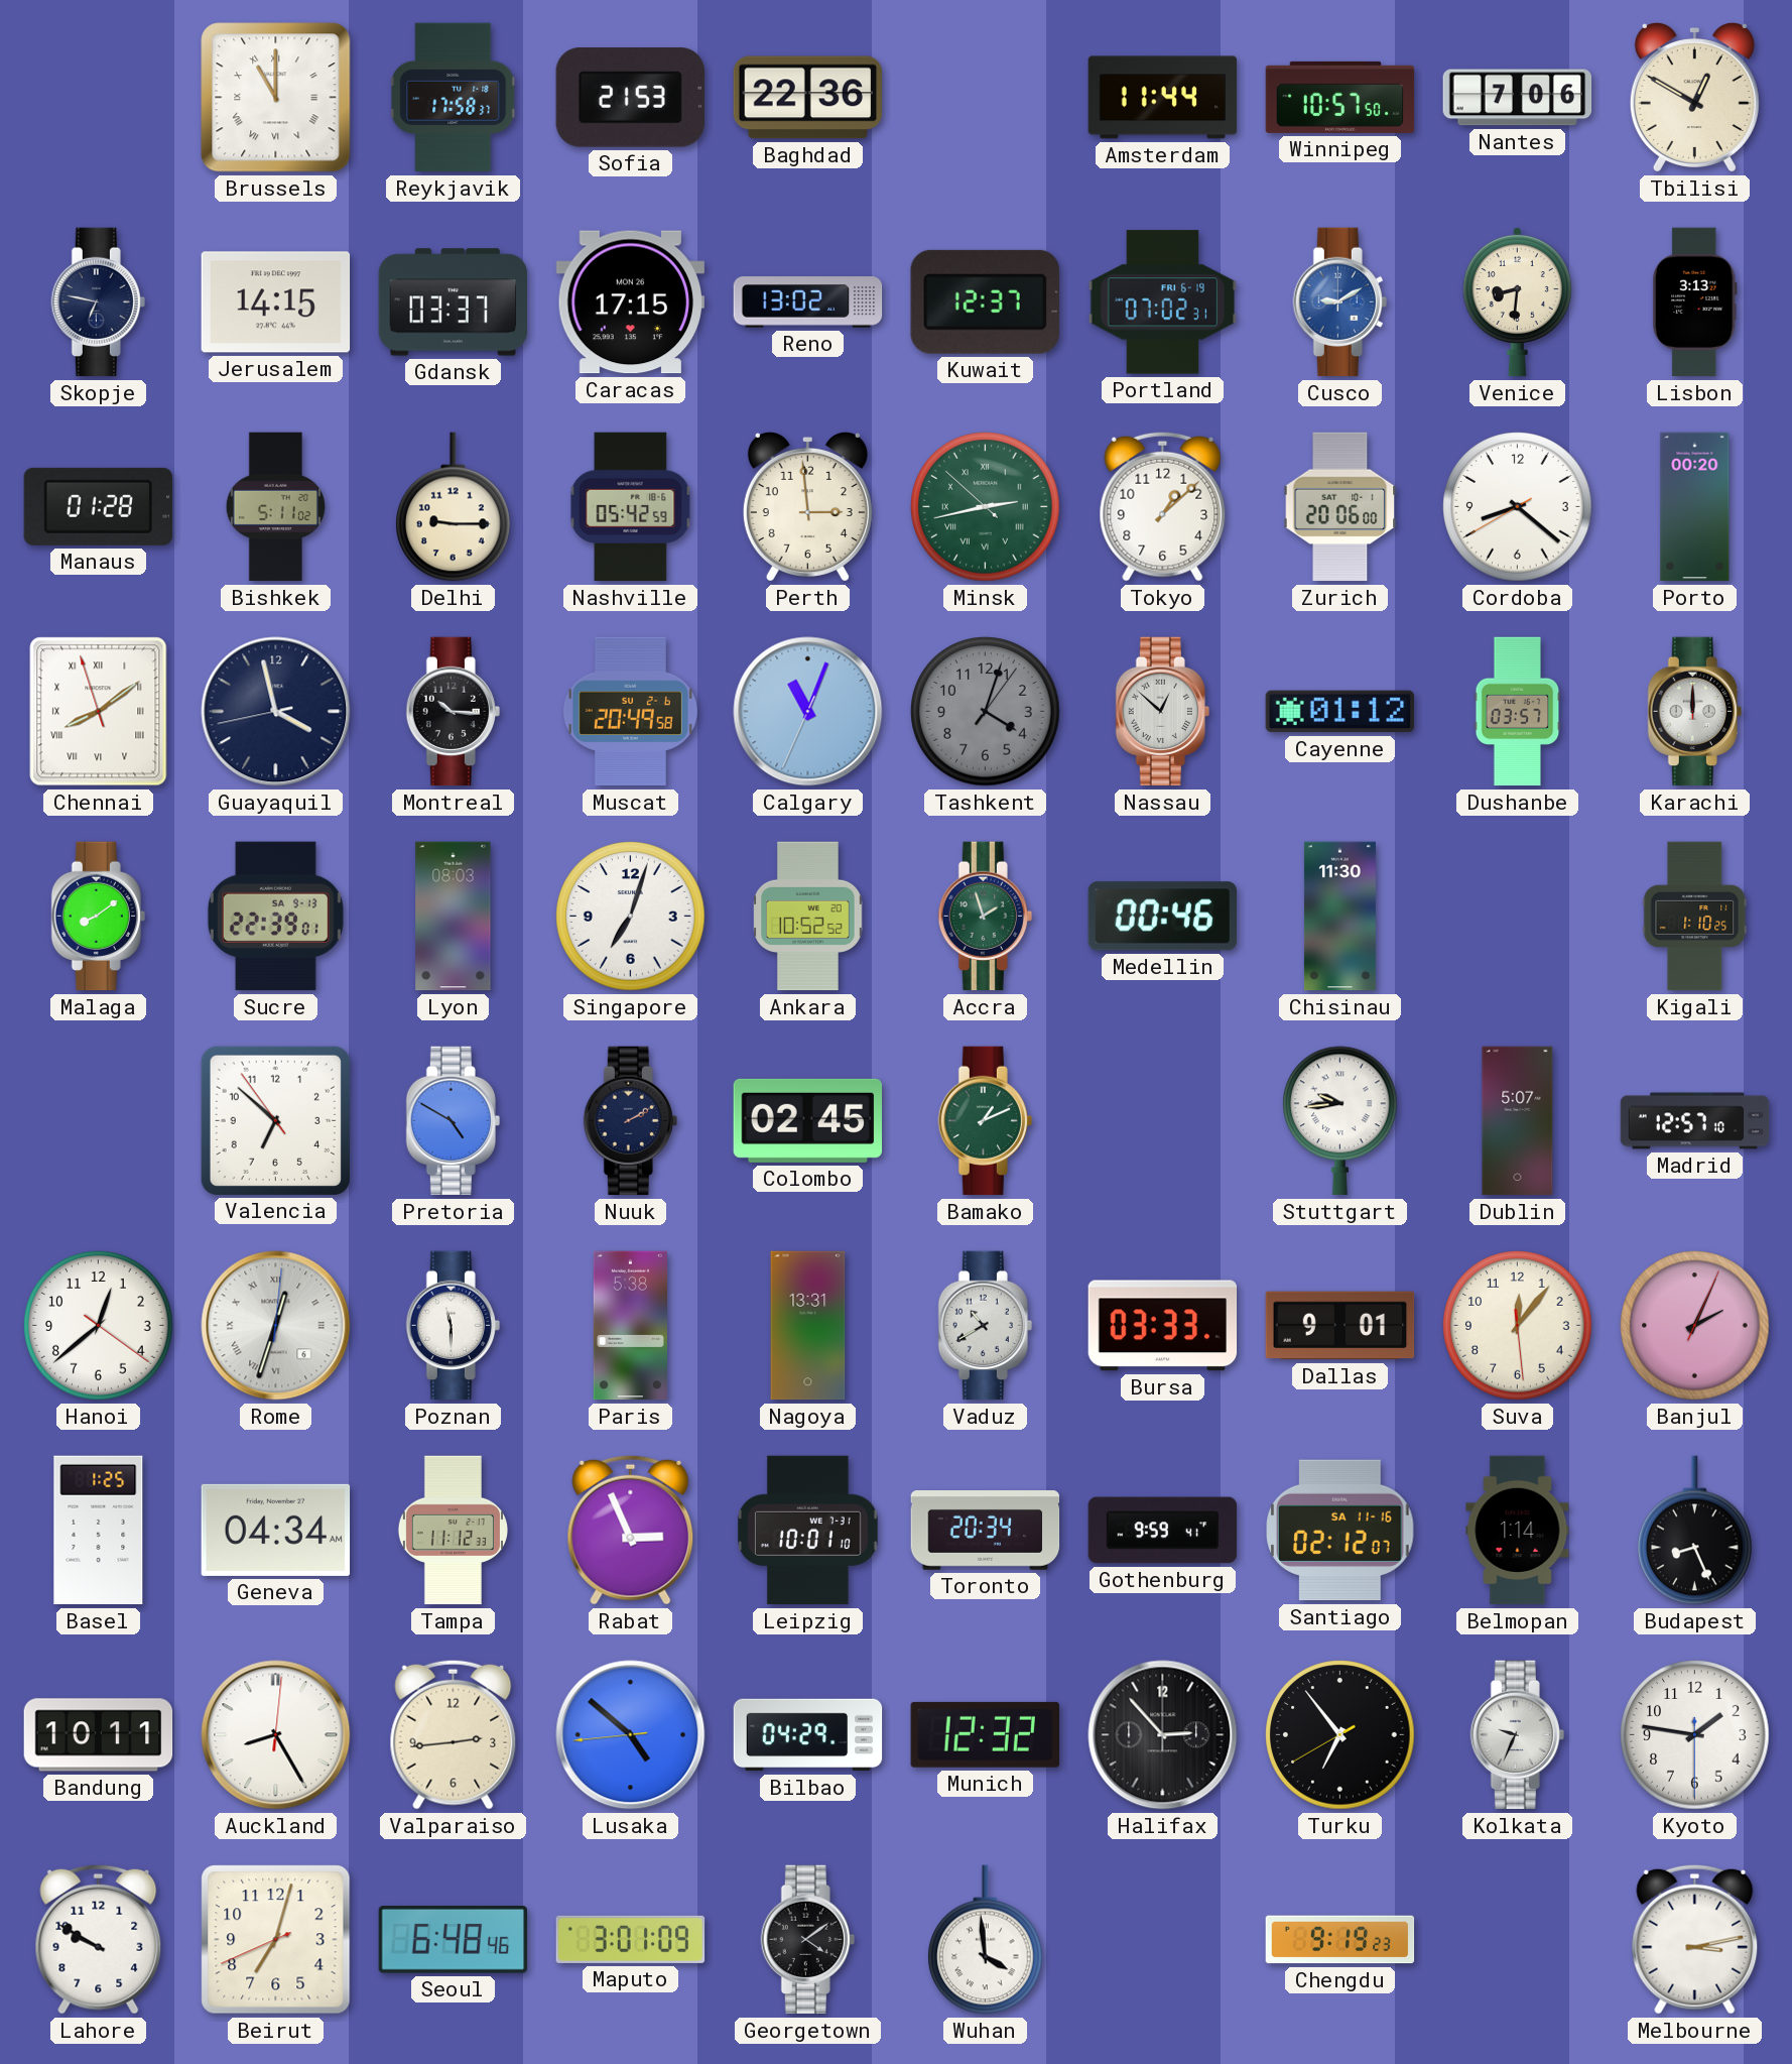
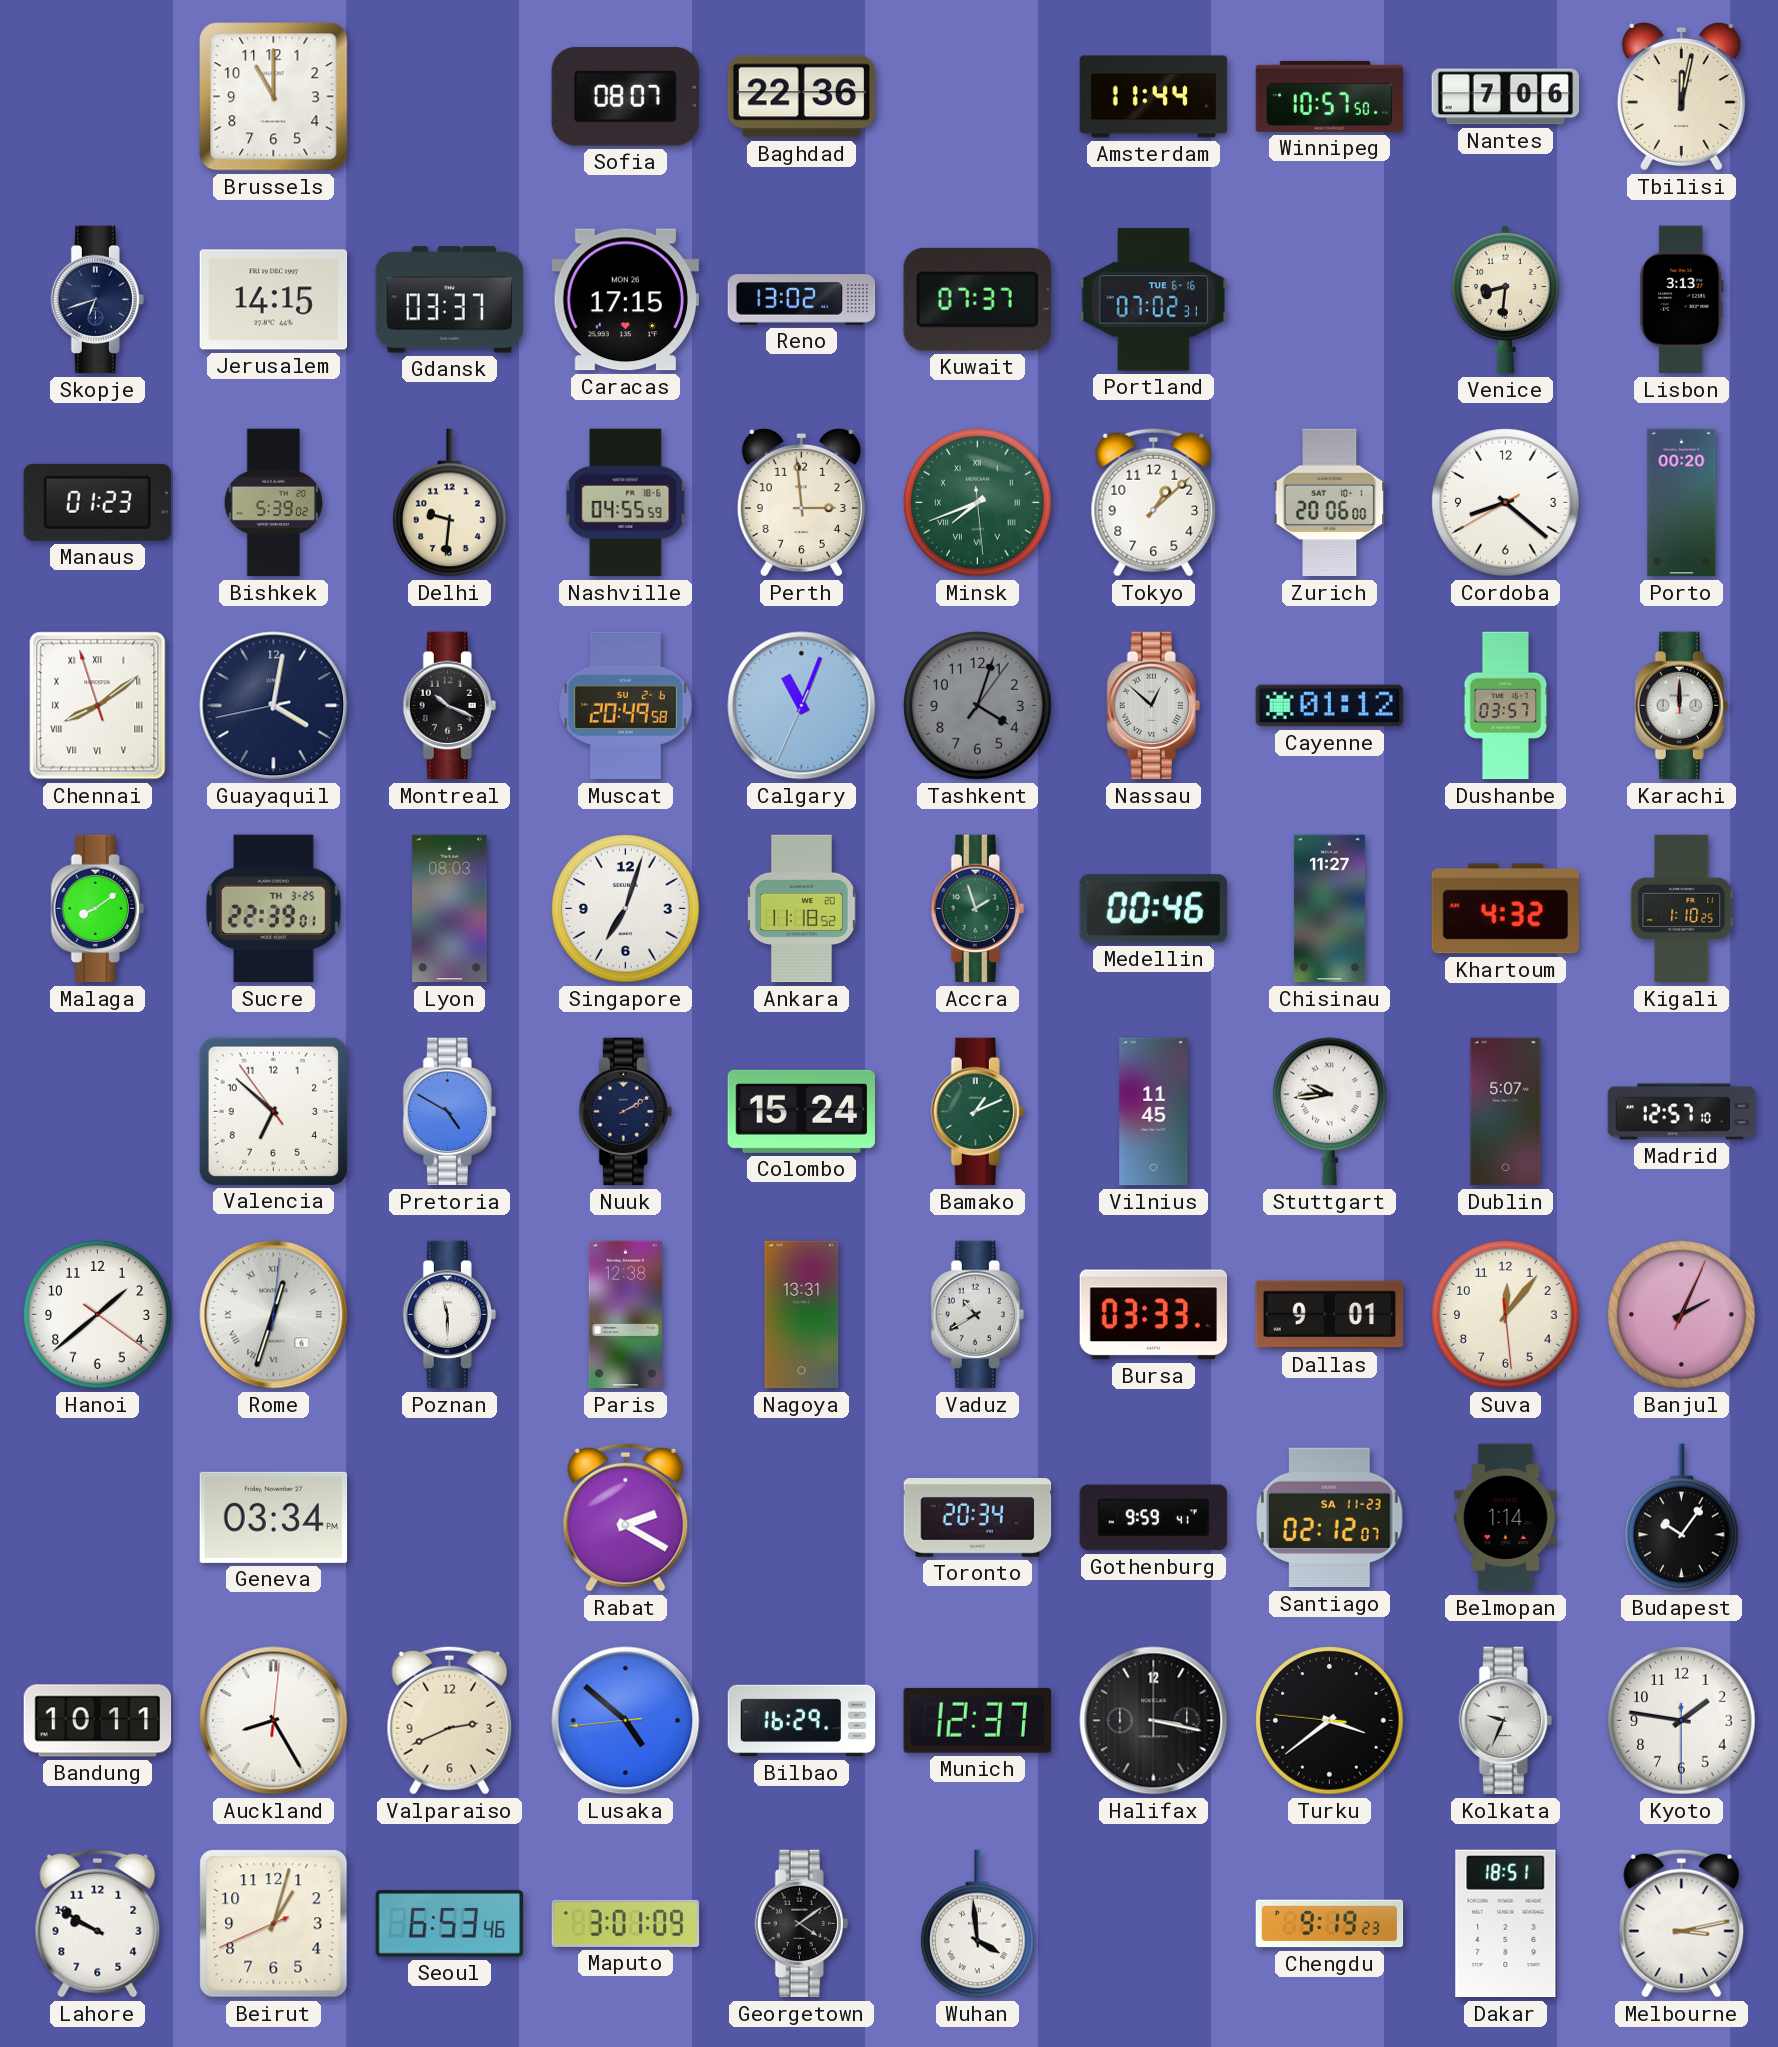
Brussels numerals: Roman -> Arabic (274, 97)
Reykjavik: 17:58 -> none (454, 98)
Sofia: 21:53 -> 08:07 (625, 97)
Tbilisi: 12:50 -> 12:02 (1681, 96)
Skopje: 6:47 -> 6:42 (97, 300)
Kuwait: 12:37 -> 07:37 (977, 299)
Portland date: FRI 6-19 -> TUE 6-16 (1154, 300)
Cusco: 9:10 -> none (1339, 302)
Manaus: 01:28 -> 01:23 (97, 502)
Bishkek: 5:11 -> 5:39 (273, 503)
Delhi: 9:15 -> 9:31 (450, 503)
Nashville: 05:42 -> 04:55 (626, 503)
Minsk: 2:42 -> 7:41 (978, 503)
Guayaquil: 3:57 -> 4:01 (274, 706)
Montreal: 10:16 -> 10:19 (449, 706)
Sucre date: SA 9-13 -> TH 3-25 (273, 909)
Ankara: 10:52 -> 11:18 (802, 909)
Chisinau: 11:30 -> 11:27 (1329, 909)
Khartoum: none -> 4:32 (1505, 909)
Colombo: 02:45 -> 15:24 (802, 1111)
Vilnius: none -> 11:45 (1154, 1112)
Hanoi: 12:38 -> 1:38 (98, 1315)
Paris: 5:38 -> 12:38 (625, 1315)
Basel: 1:25 -> none (99, 1531)
Geneva: 04:34 -> 03:34 (274, 1517)
Tampa: 11:12 -> none (453, 1531)
Rabat: 2:56 -> 2:20 (626, 1517)
Leipzig: 10:01 -> none (807, 1531)
Santiago date: SA 11-16 -> SA 11-23 (1330, 1518)
Budapest: 8:26 -> 10:06 (1682, 1518)
Valparaiso: 2:44 -> 2:41 (450, 1720)
Bilbao: 04:29 -> 16:29 (802, 1721)
Munich: 12:32 -> 12:37 (977, 1720)
Halifax: 2:53 -> 3:17 (1154, 1721)
Turku: 6:53 -> 3:38 (1330, 1721)
Beirut: 7:02 -> 1:02 (274, 1924)
Seoul: 6:48 -> 6:53 (450, 1924)
Dakar: none -> 18:51 (1506, 1924)
